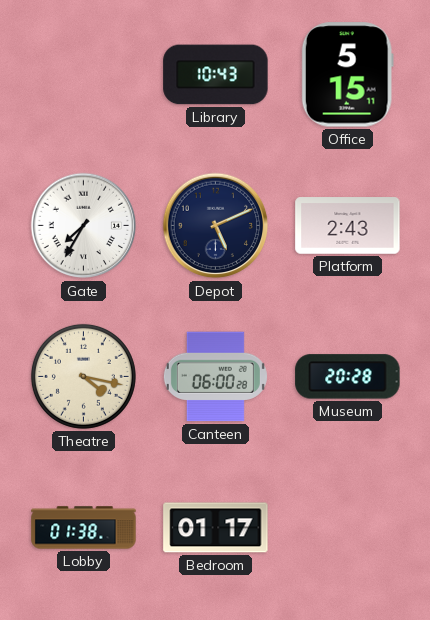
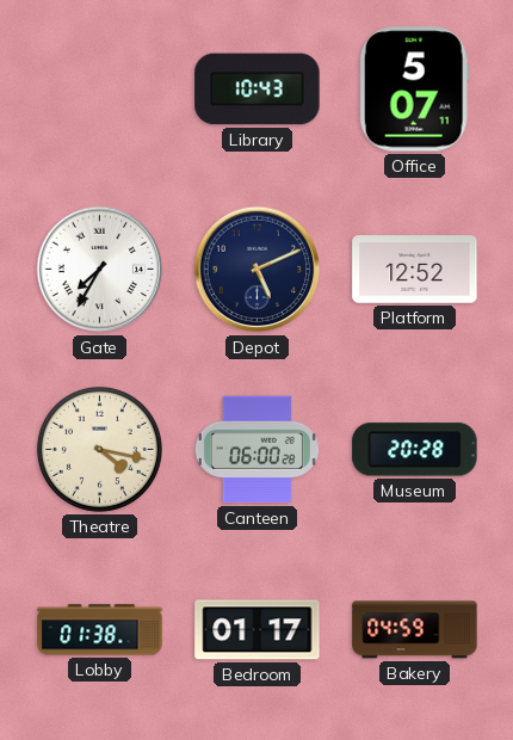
Office: 5:15 -> 5:07 (414, 90)
Platform: 2:43 -> 12:52 (415, 270)
Bakery: none -> 04:59 (415, 630)
